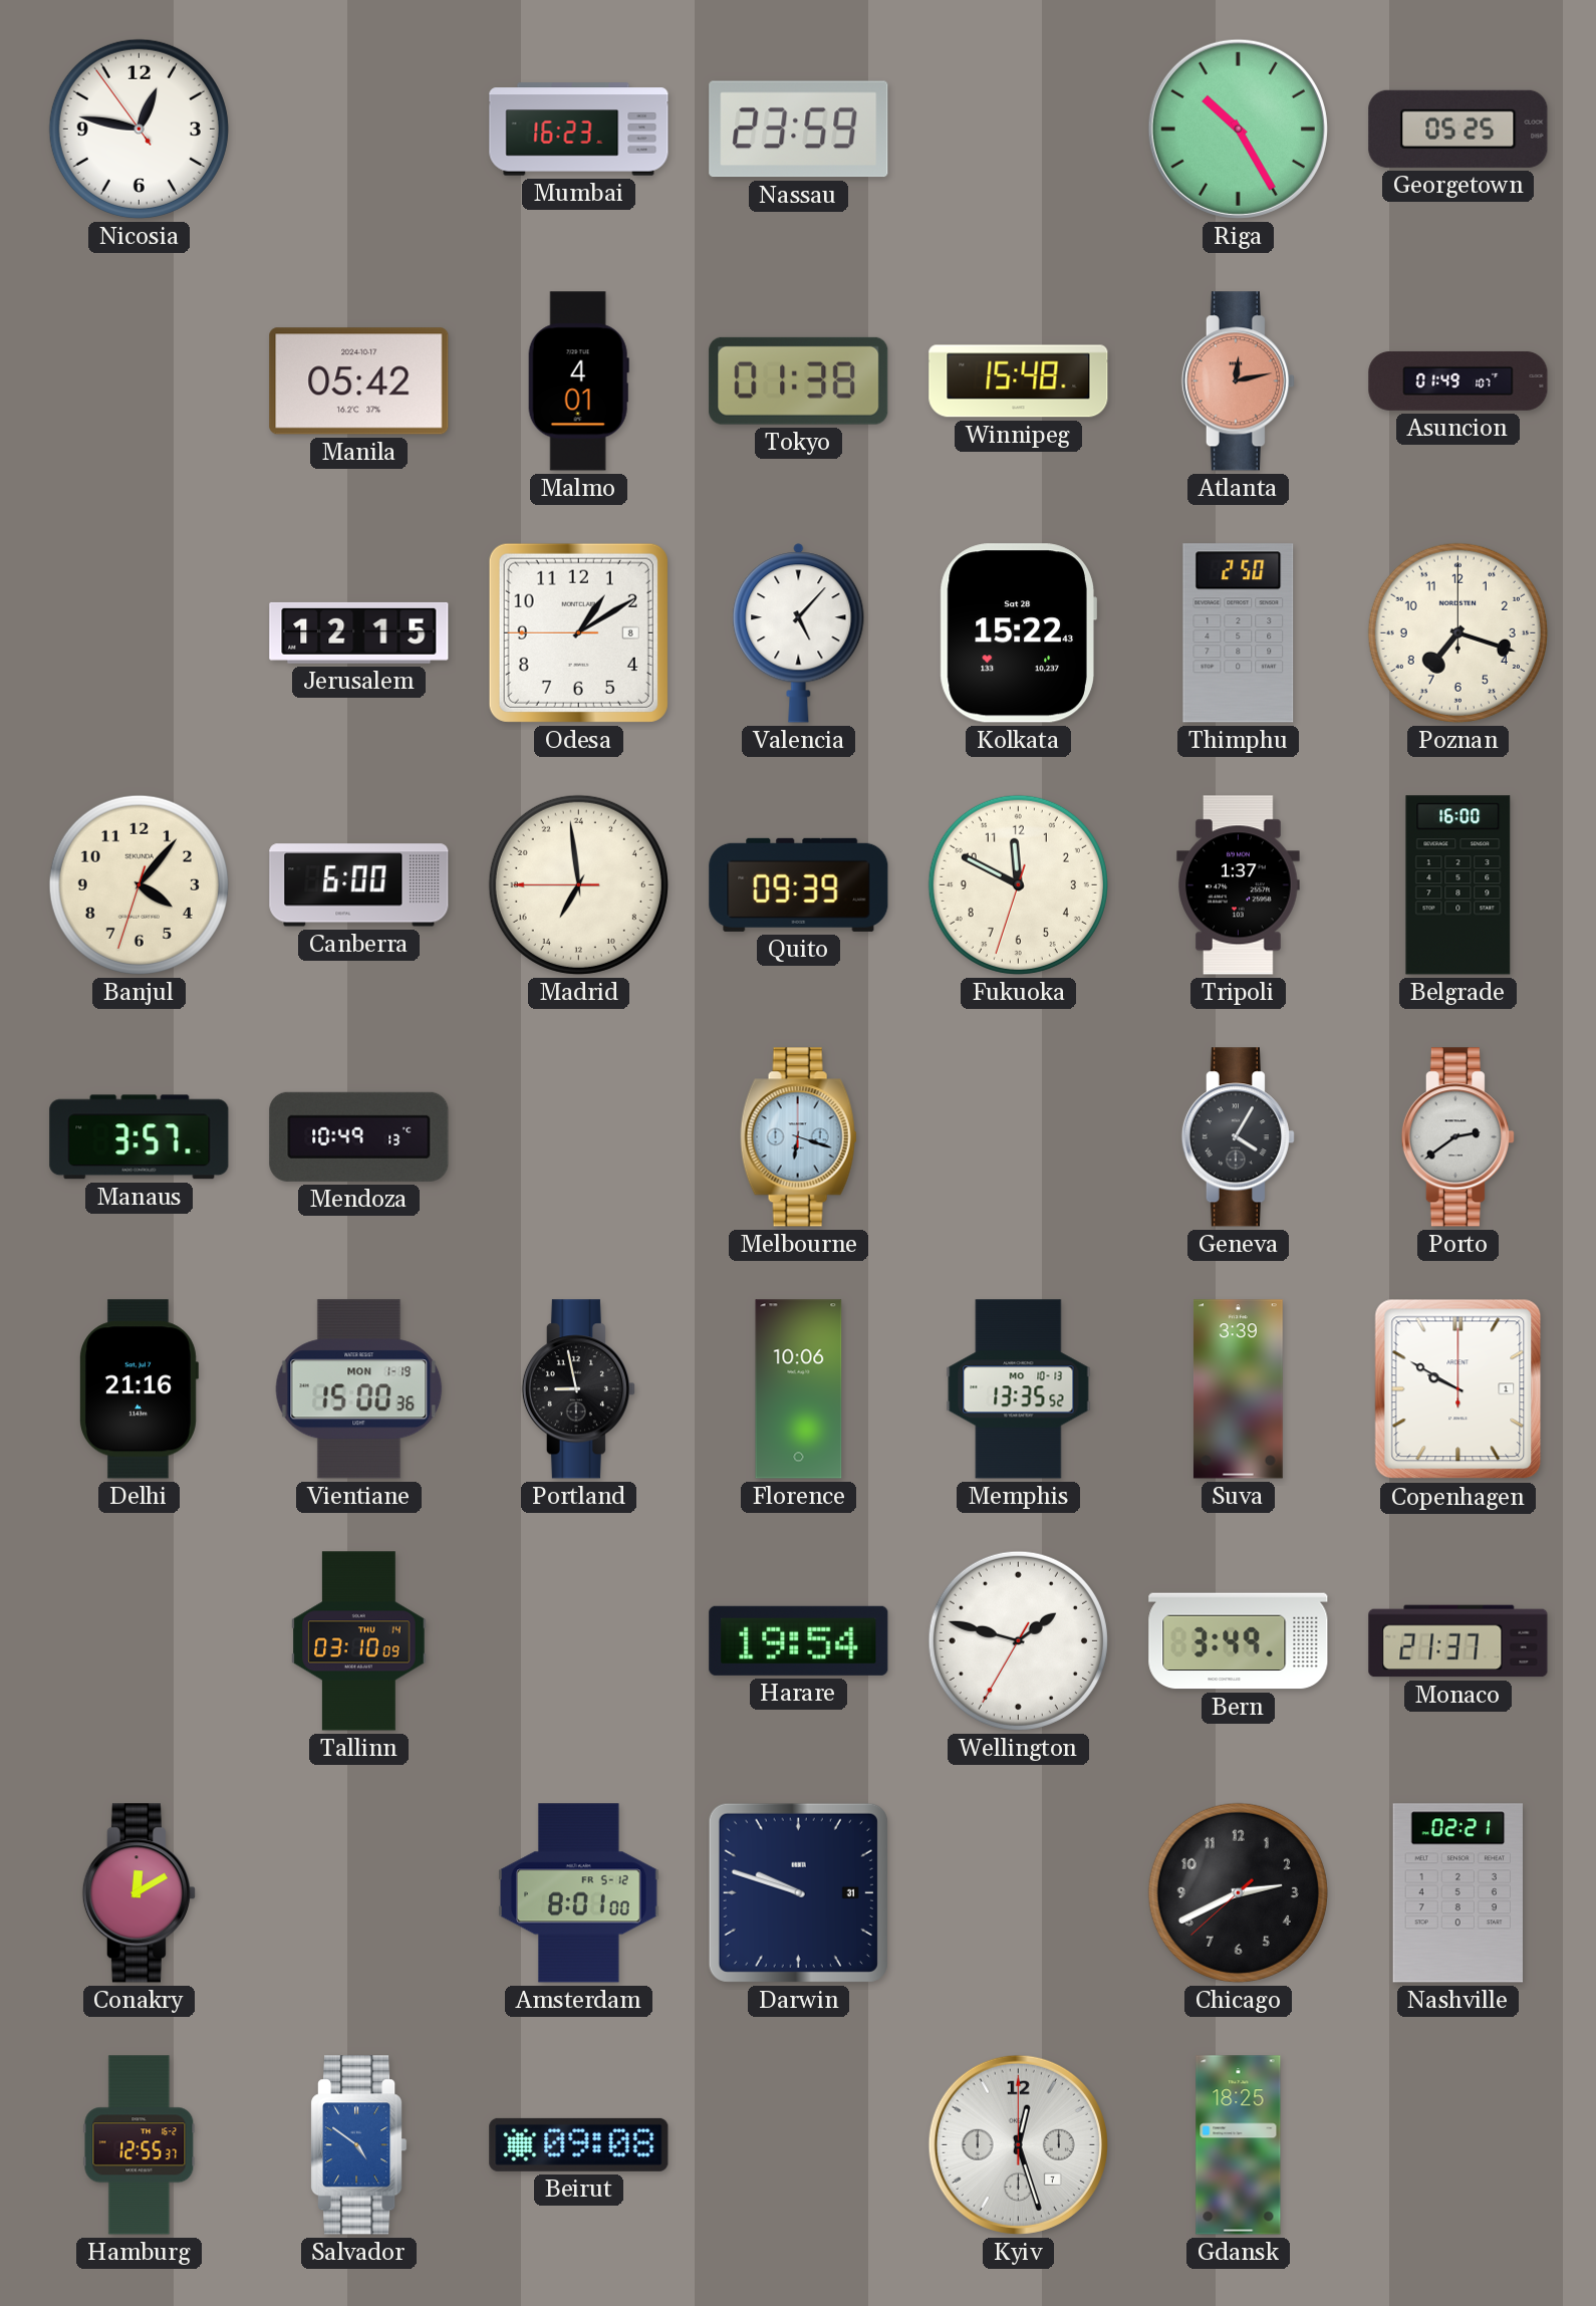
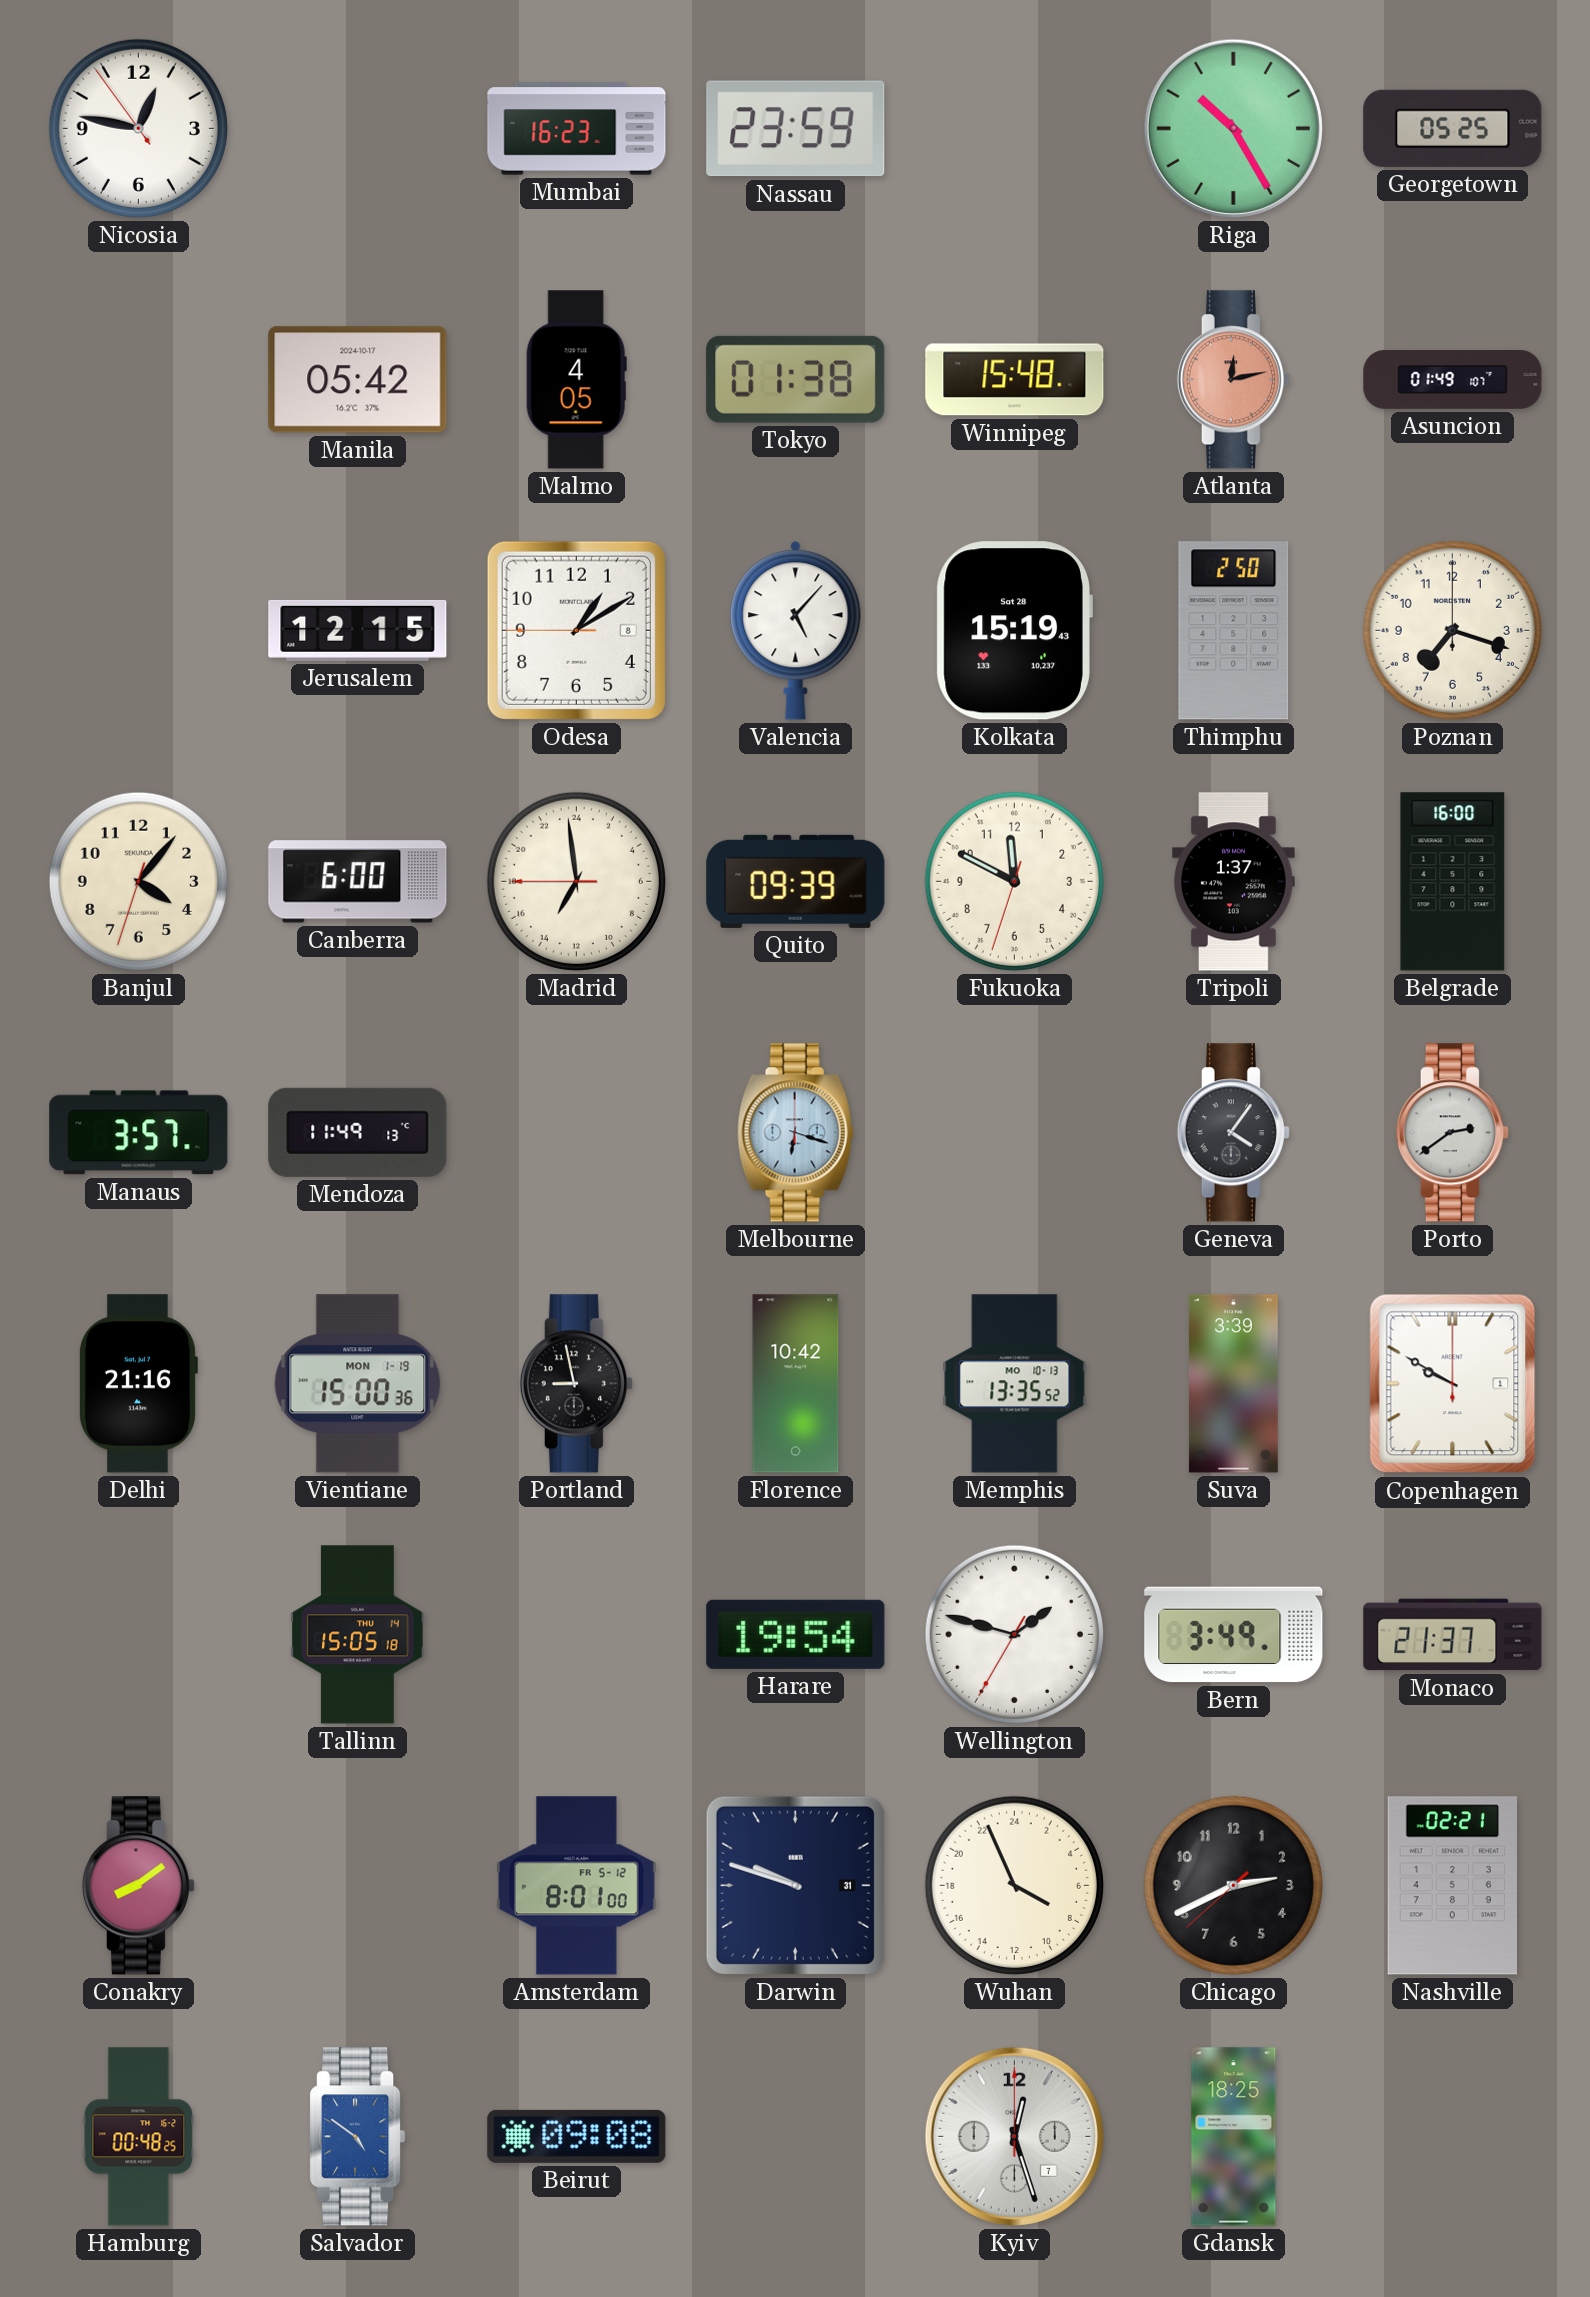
Malmo: 4:01 -> 4:05 (576, 380)
Kolkata: 15:22 -> 15:19 (1014, 631)
Mendoza: 10:49 -> 11:49 (358, 1132)
Geneva: 4:05 -> 4:06 (1233, 1133)
Florence: 10:06 -> 10:42 (796, 1384)
Tallinn: 03:10 -> 15:05 (358, 1635)
Conakry: 12:10 -> 8:09 (138, 1886)
Wuhan: none -> 7:56 (1014, 1885)
Hamburg: 12:55 -> 00:48 (139, 2137)
